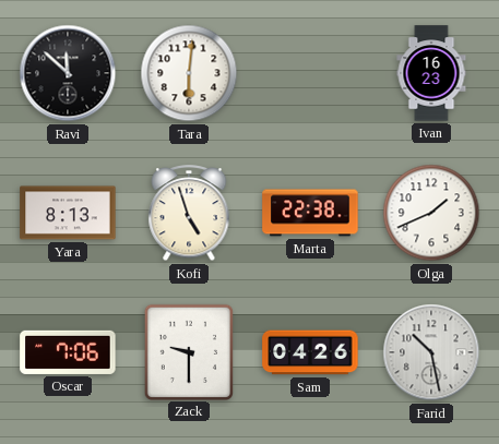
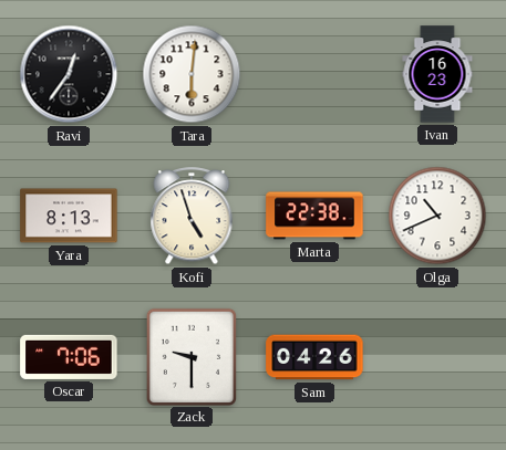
Ravi: 11:52 -> 12:36 (69, 74)
Olga: 1:41 -> 10:41 (437, 216)
Farid: 10:28 -> none (431, 352)
